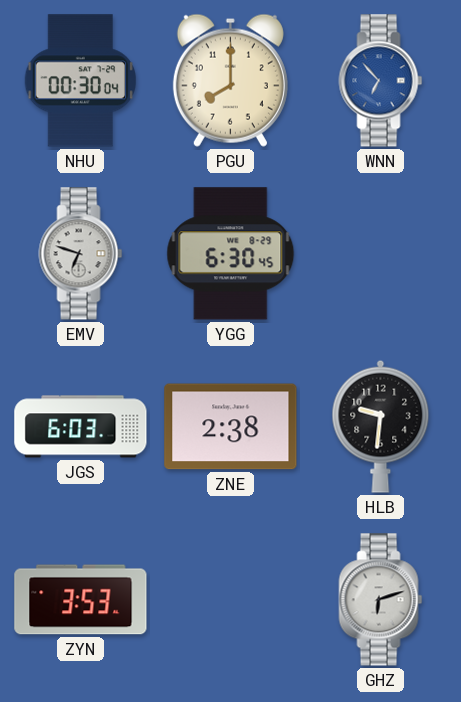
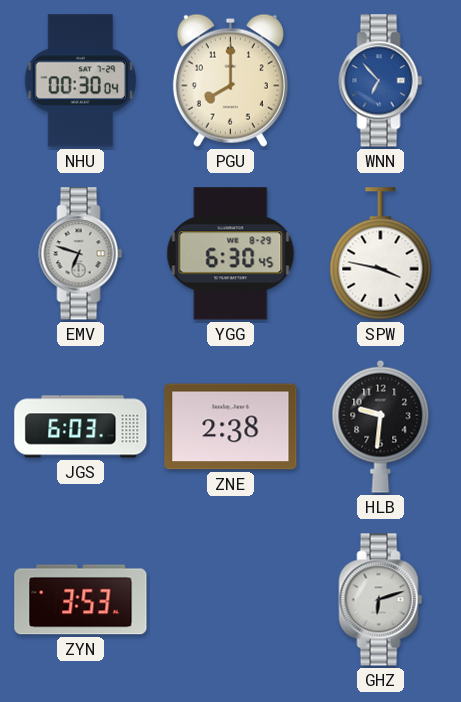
SPW: none -> 3:47 (381, 254)
